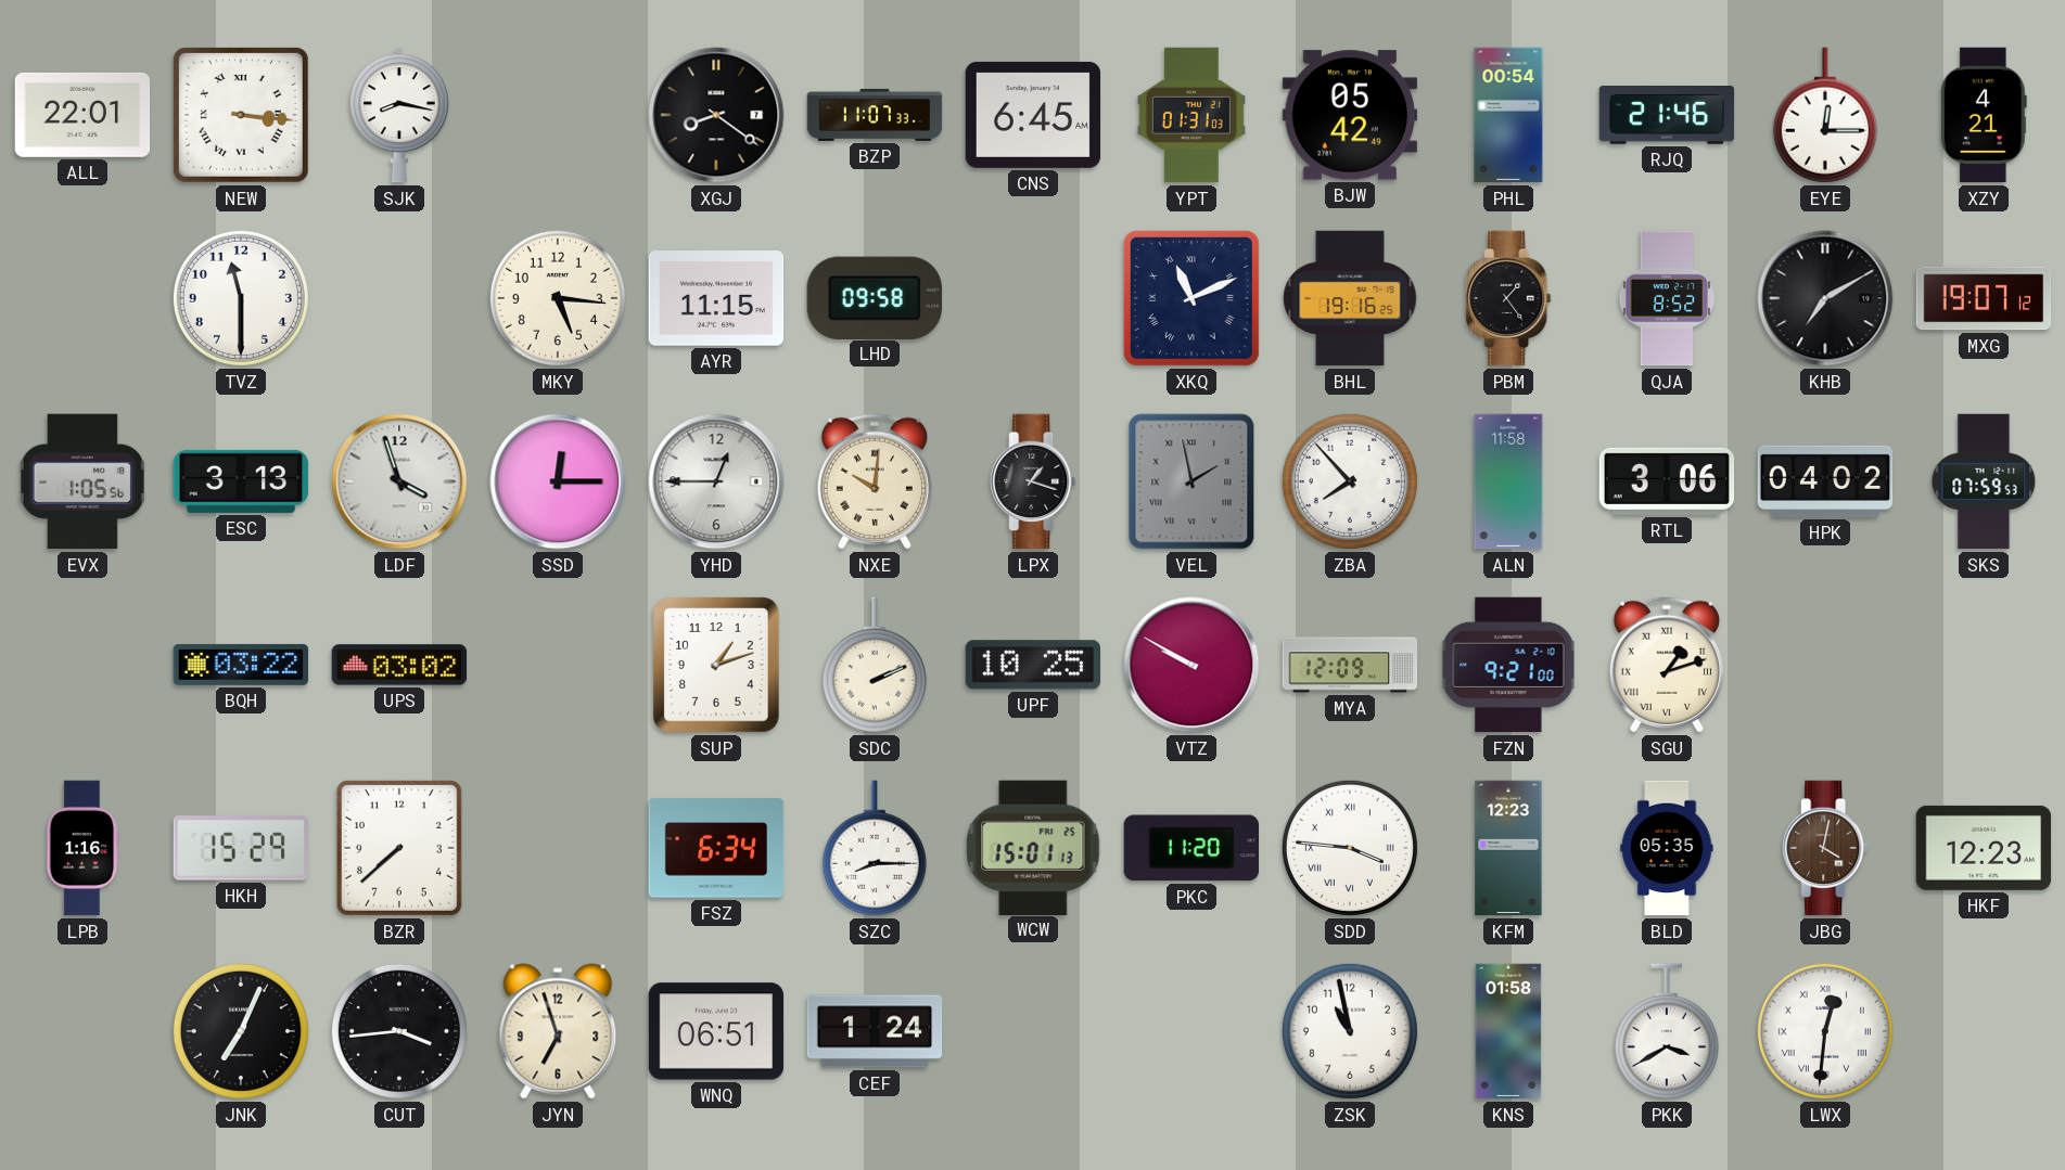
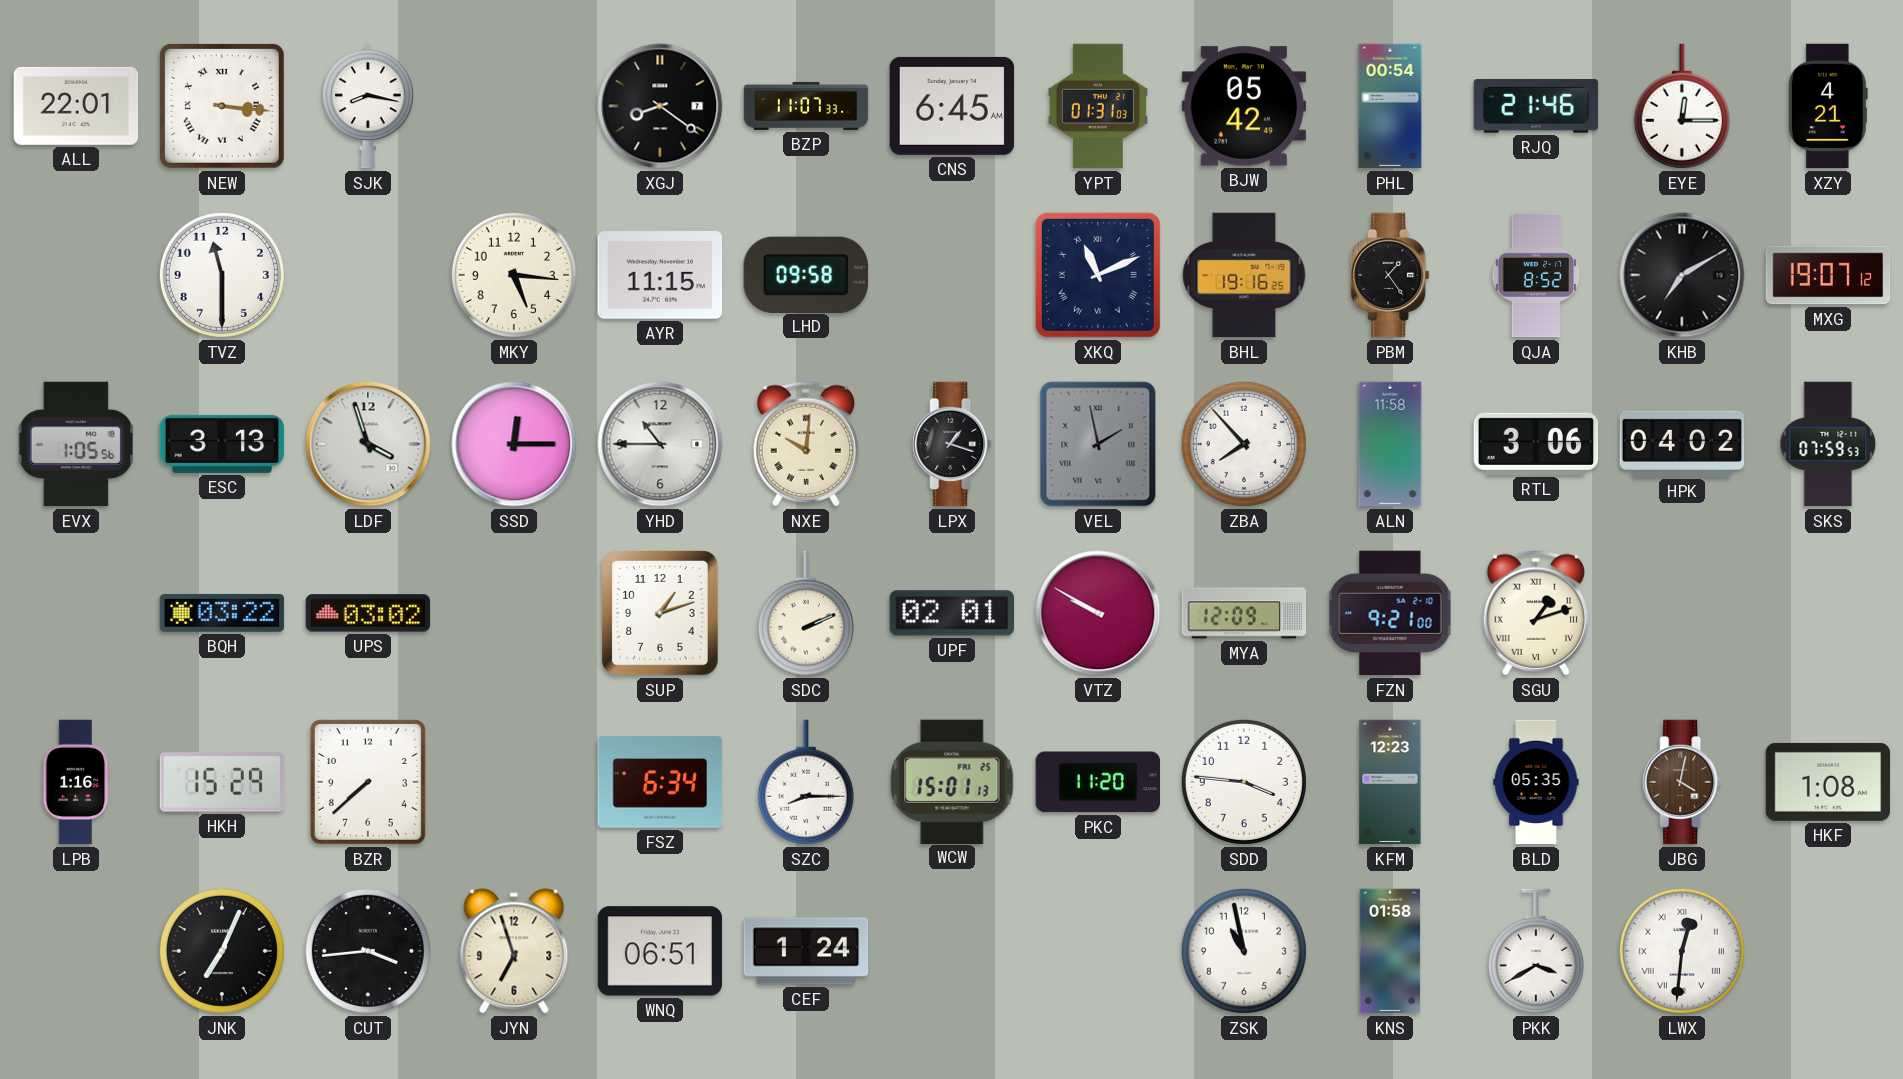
YHD: 12:45 -> 10:45 (660, 444)
UPF: 10:25 -> 02:01 (951, 613)
SDD numerals: Roman -> Arabic (1244, 782)
HKF: 12:23 -> 1:08 (1828, 782)
